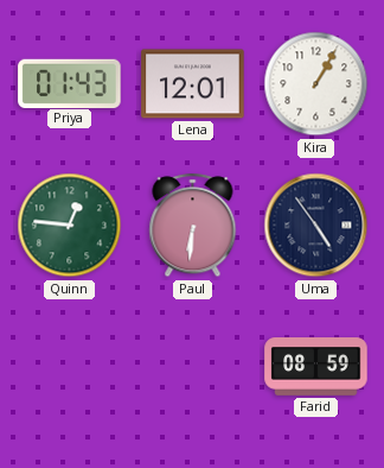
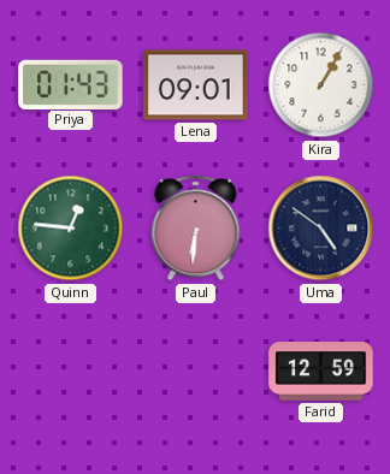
Lena: 12:01 -> 09:01 (196, 85)
Uma: 4:54 -> 4:51 (321, 229)
Farid: 08:59 -> 12:59 (321, 372)
